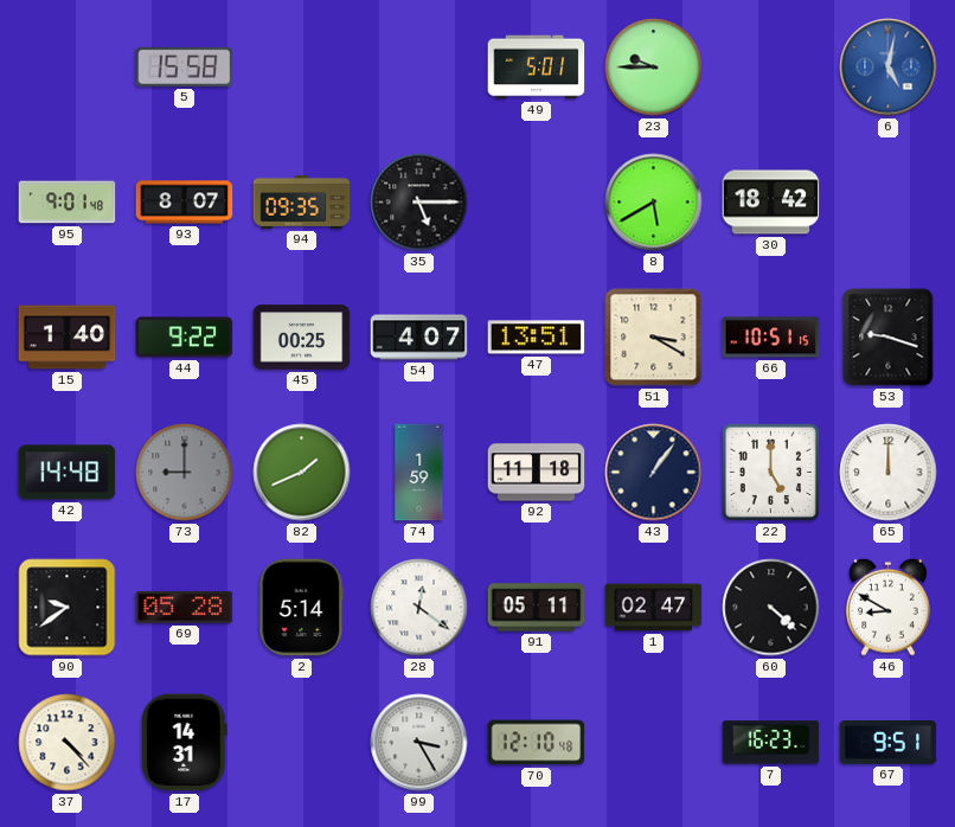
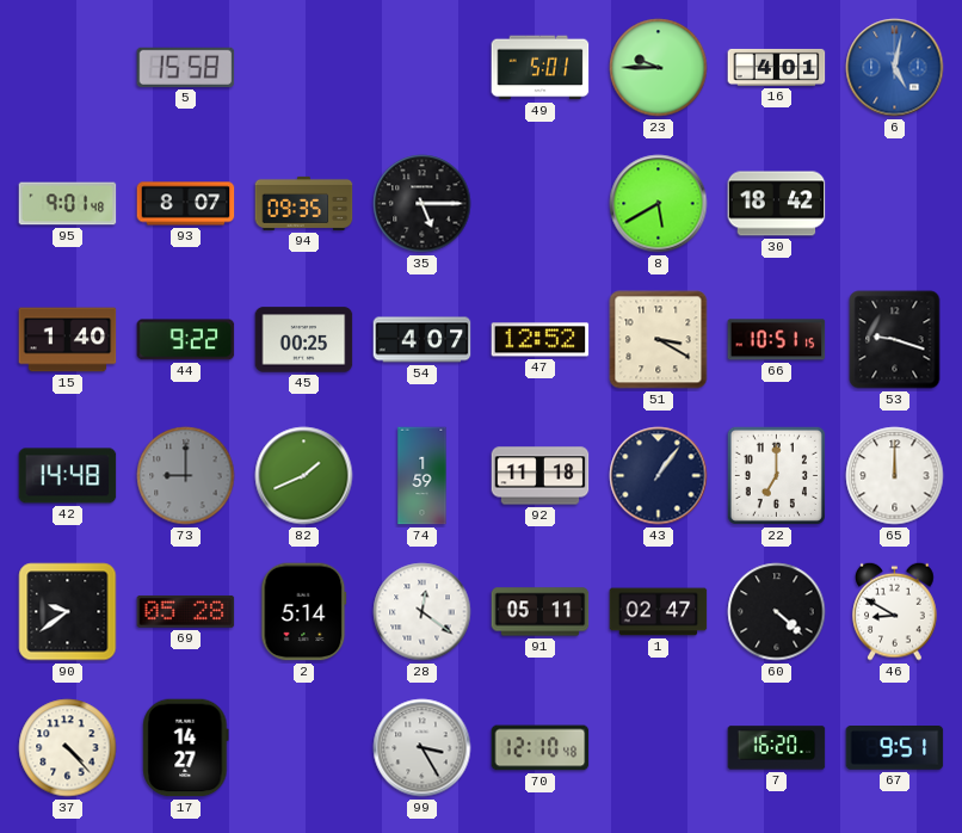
16: none -> 4:01 (777, 67)
47: 13:51 -> 12:52 (541, 340)
22: 5:00 -> 7:00 (776, 475)
17: 14:31 -> 14:27 (186, 748)
7: 16:23 -> 16:20 (777, 748)
